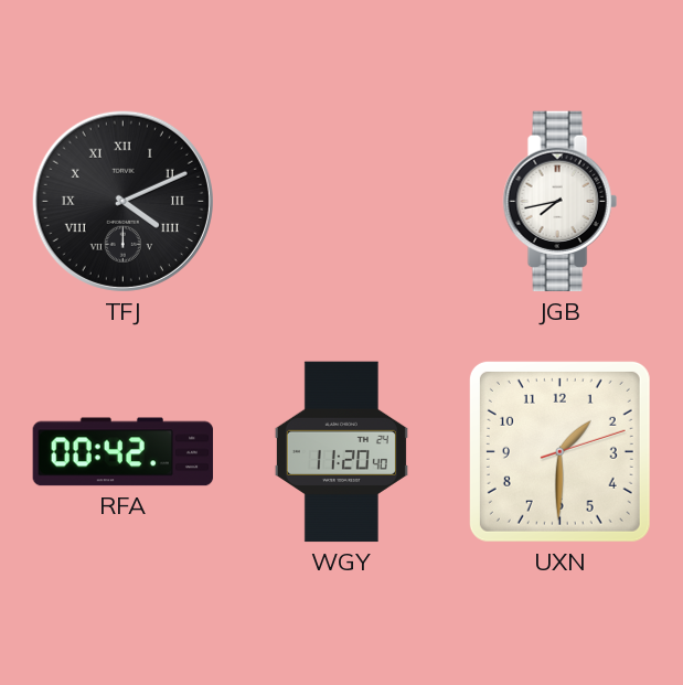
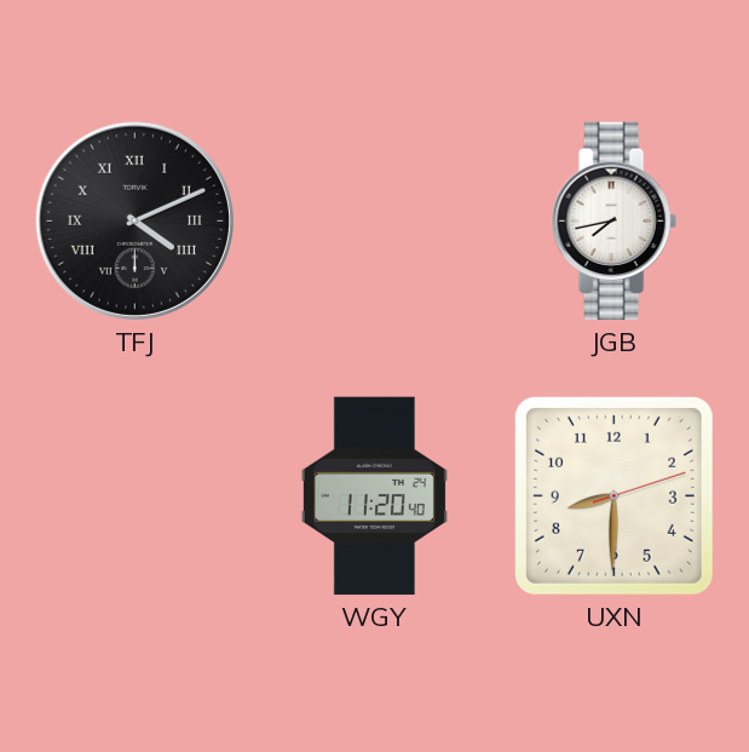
RFA: 00:42 -> none (124, 452)
UXN: 1:30 -> 8:30 (613, 495)
